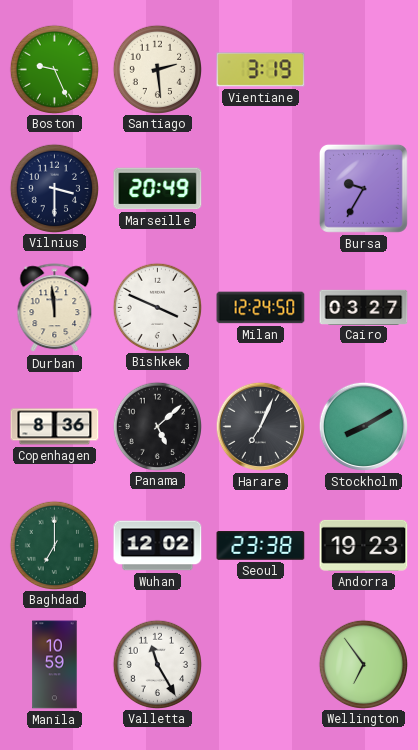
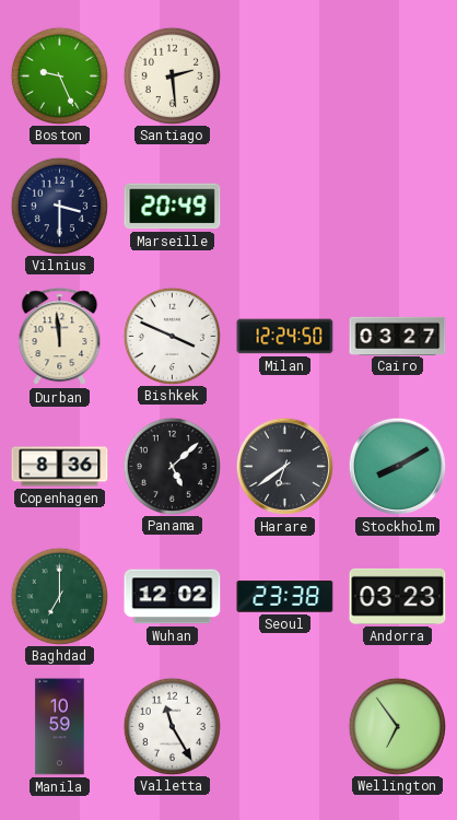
Vientiane: 3:19 -> none (261, 70)
Bursa: 9:35 -> none (363, 188)
Harare: 7:04 -> 6:39 (284, 466)
Andorra: 19:23 -> 03:23 (398, 596)
